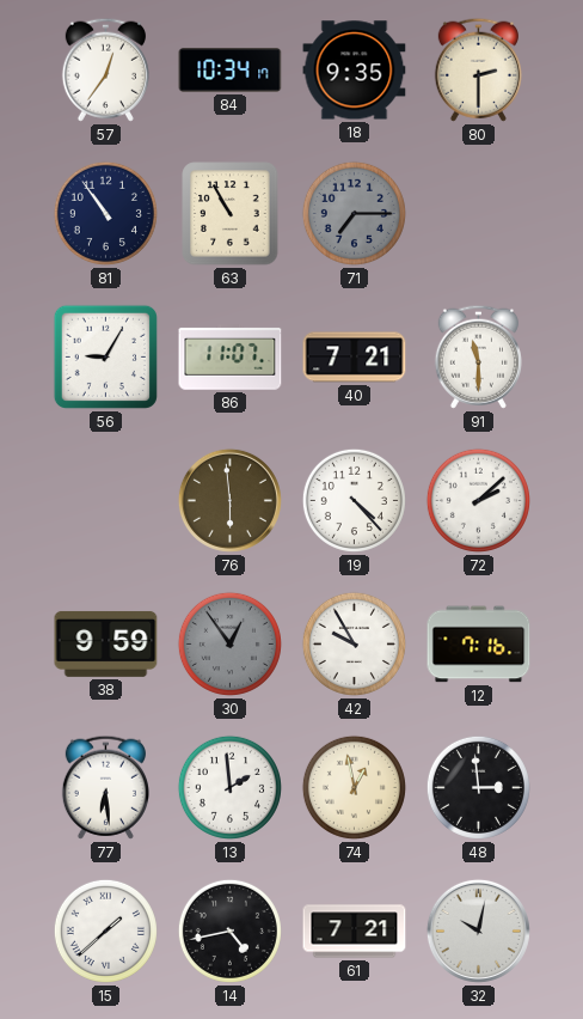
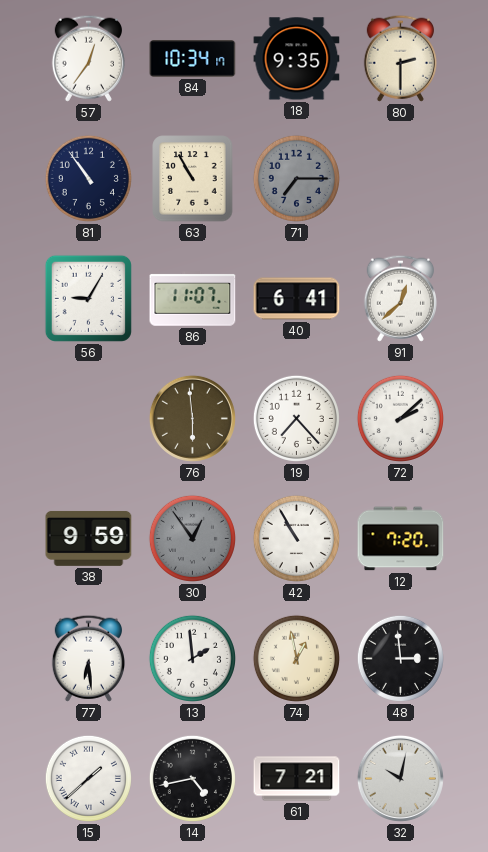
40: 7:21 -> 6:41 (297, 299)
91: 11:30 -> 12:38 (400, 298)
19: 4:23 -> 7:23 (296, 418)
42: 9:55 -> 10:55 (296, 538)
12: 7:16 -> 7:20 (401, 539)
